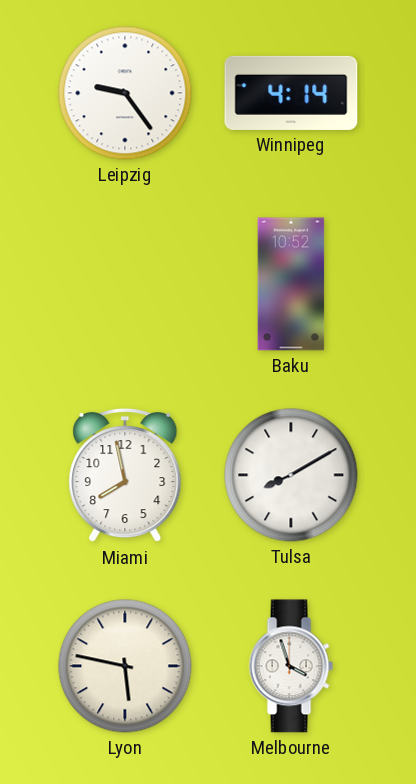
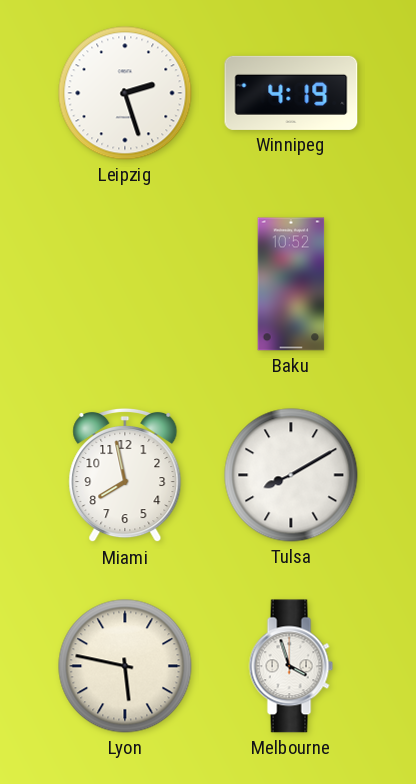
Leipzig: 9:24 -> 2:27 (125, 93)
Winnipeg: 4:14 -> 4:19 (291, 93)
